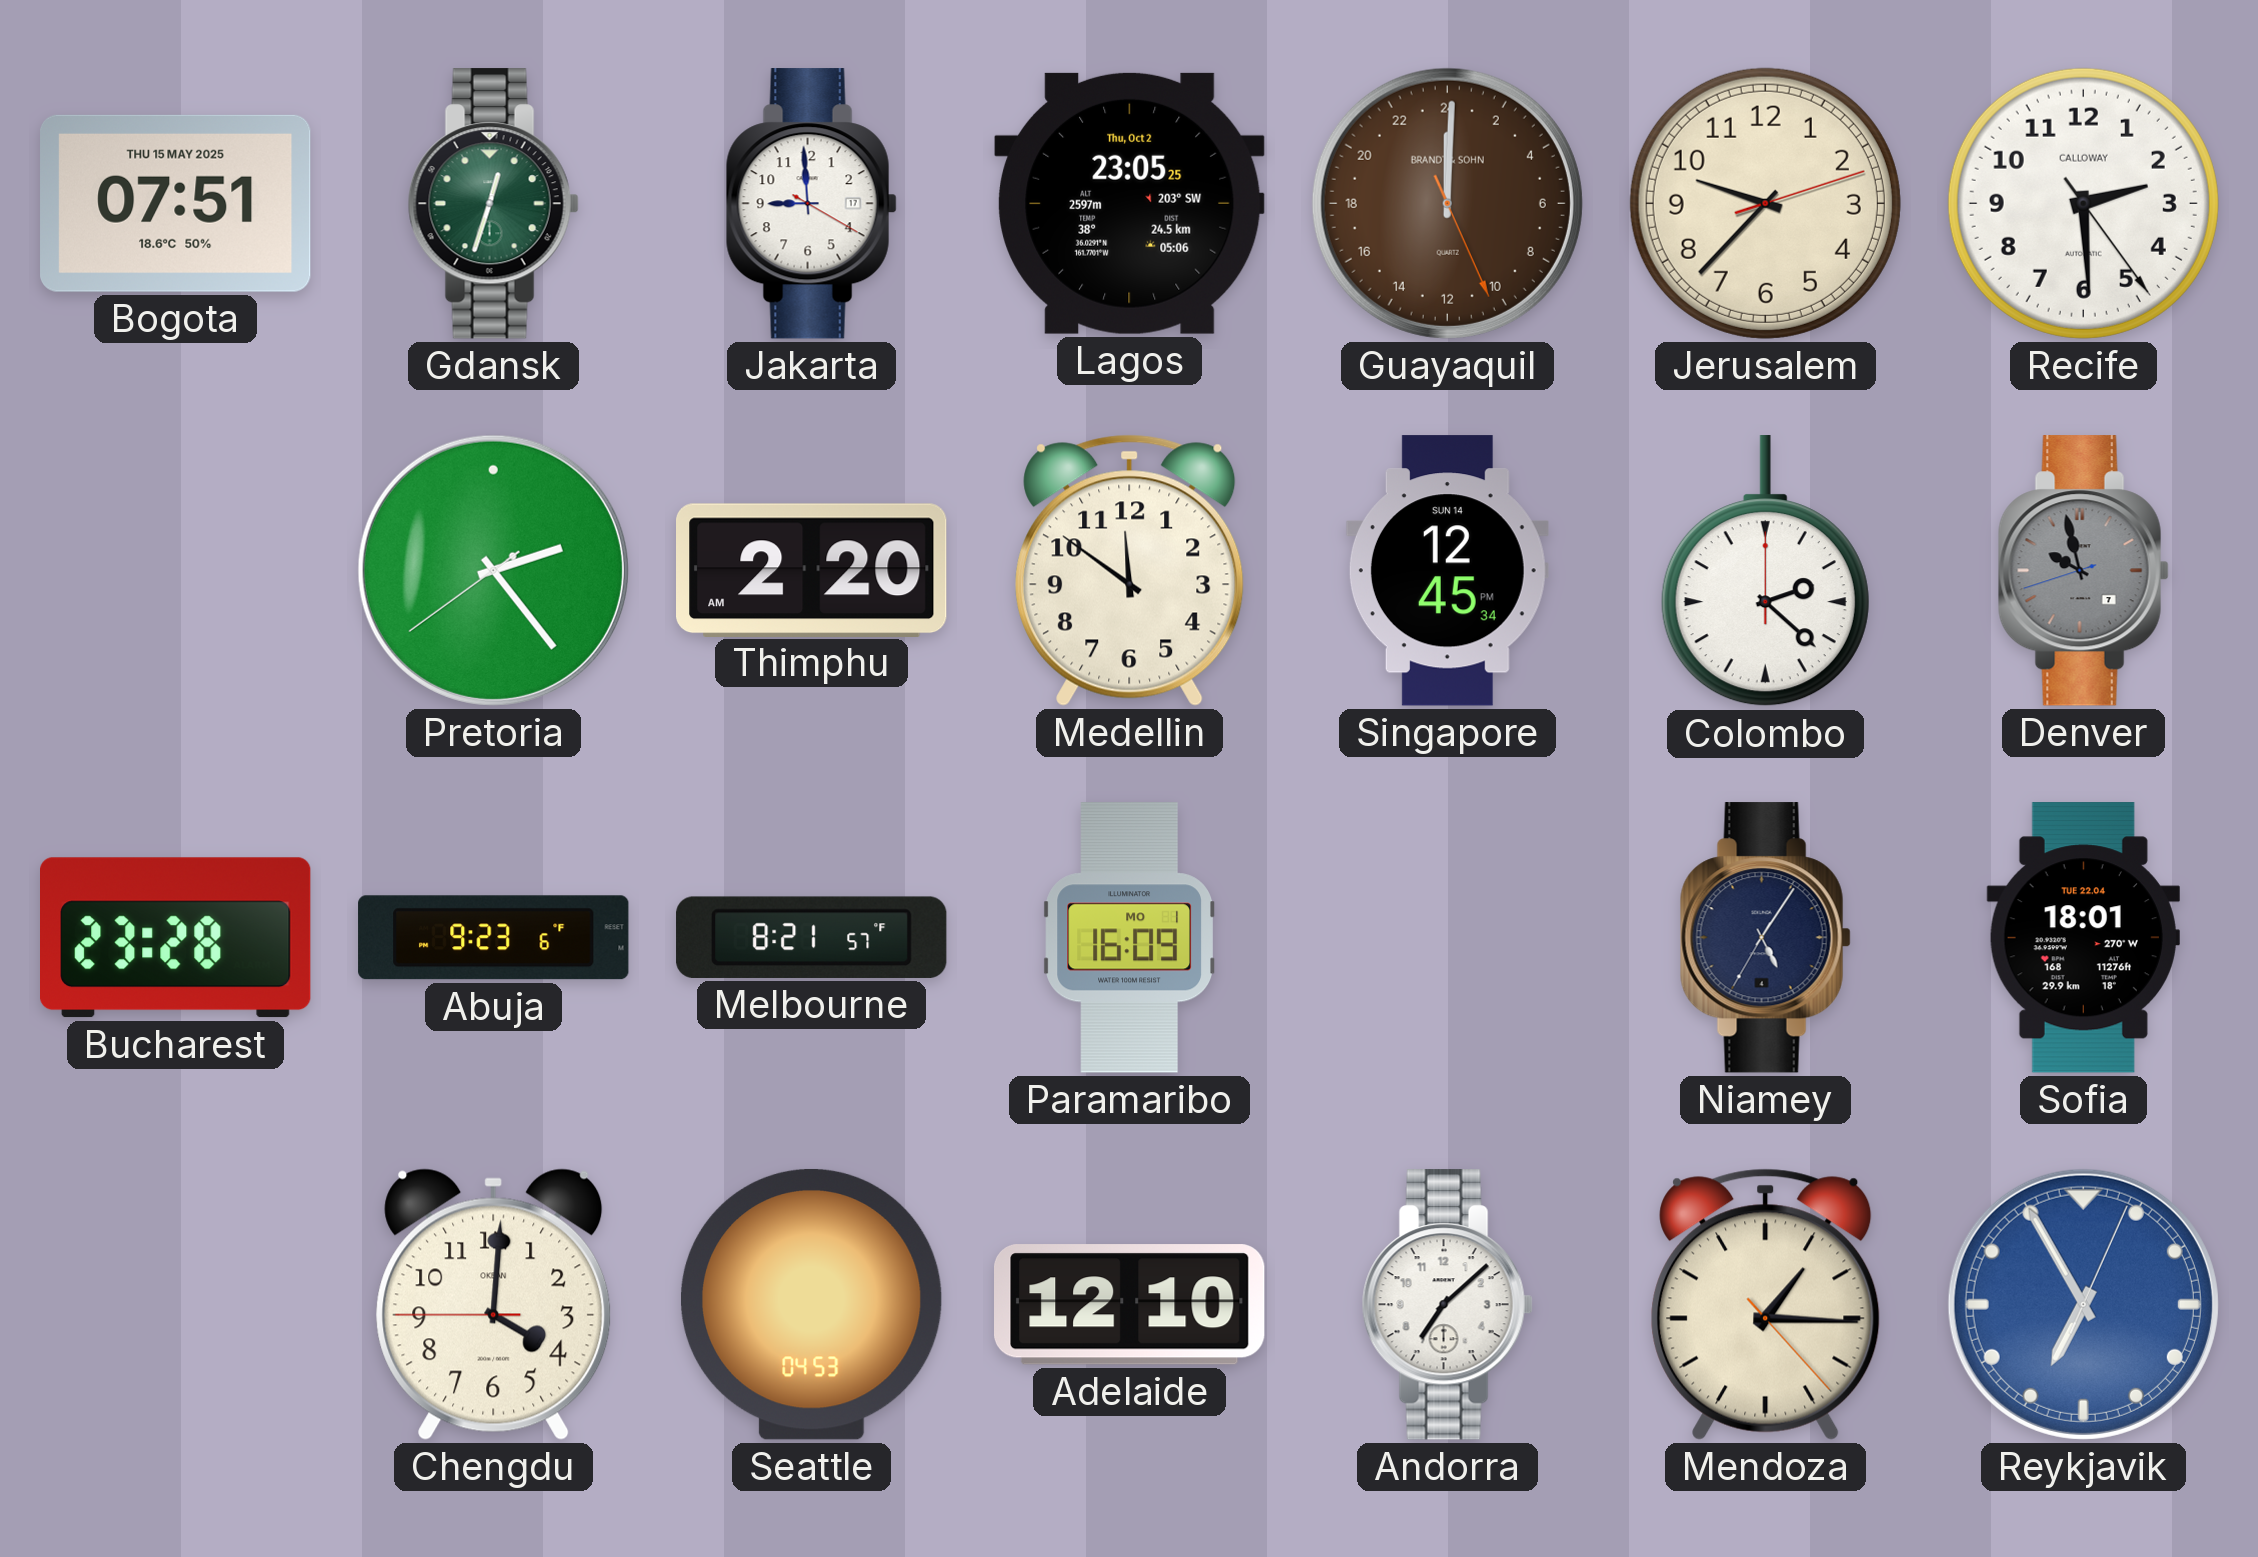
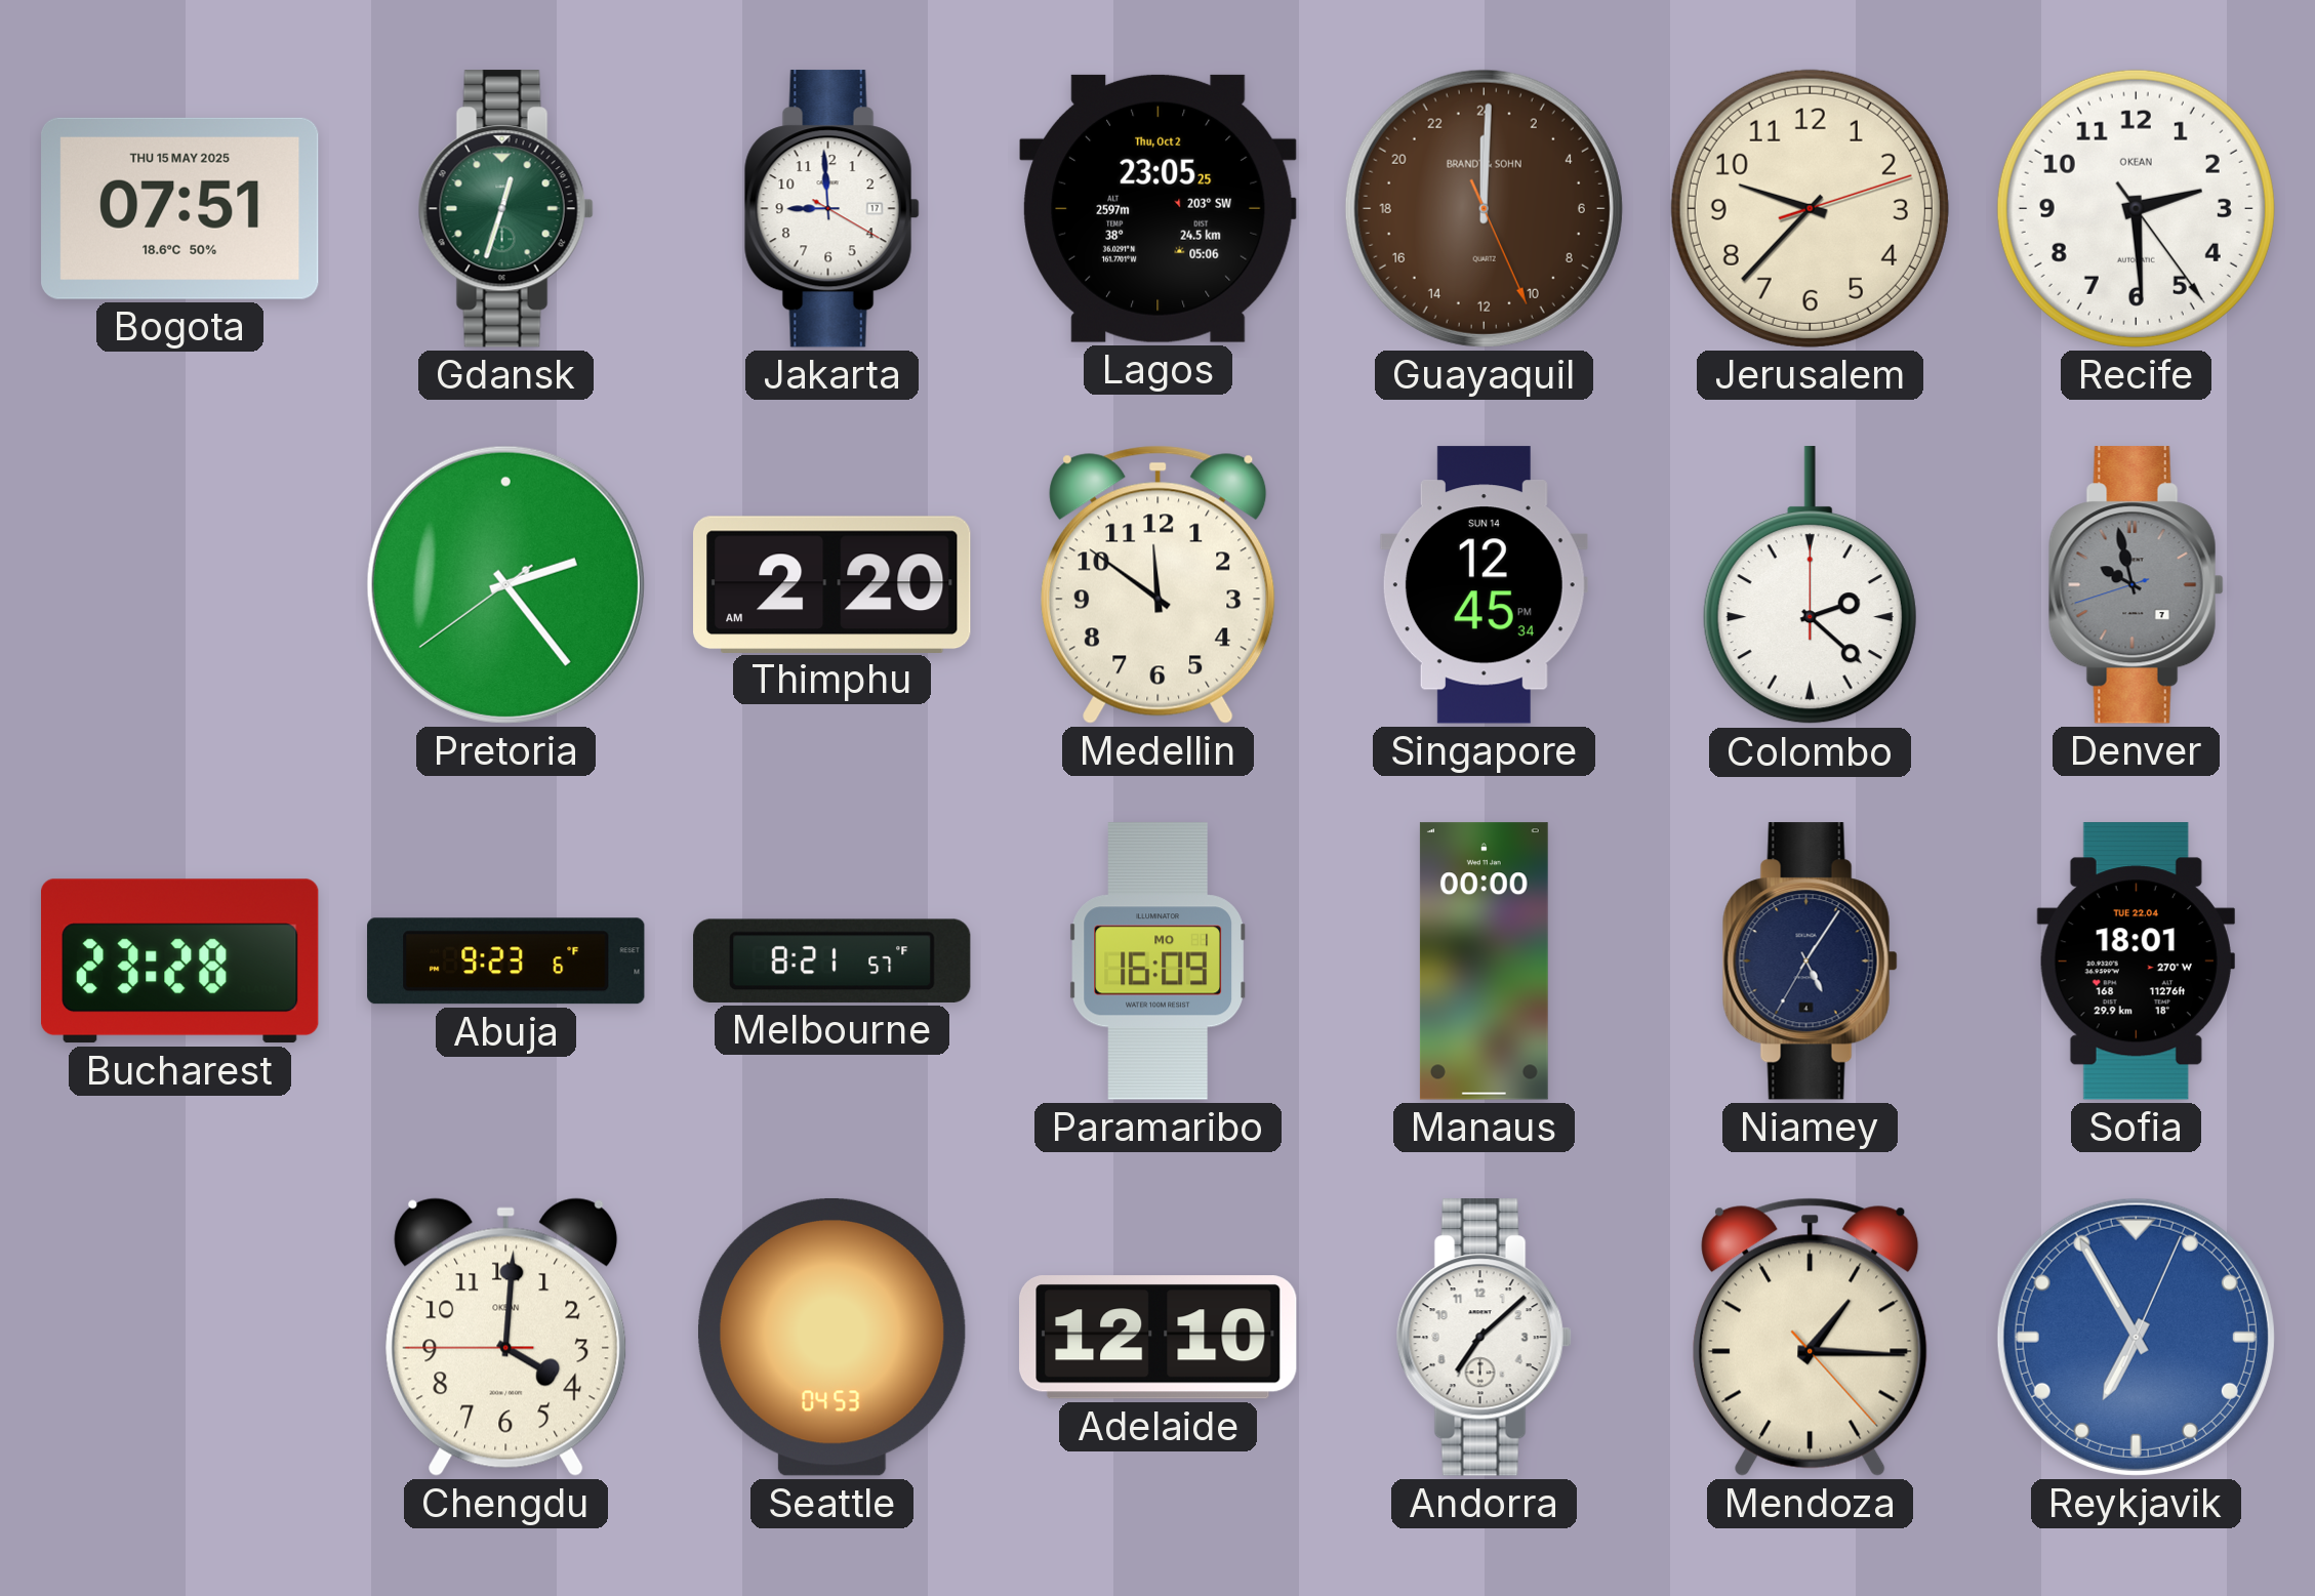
Recife brand: CALLOWAY -> OKEAN (2136, 208)
Manaus: none -> 00:00 (1484, 961)
